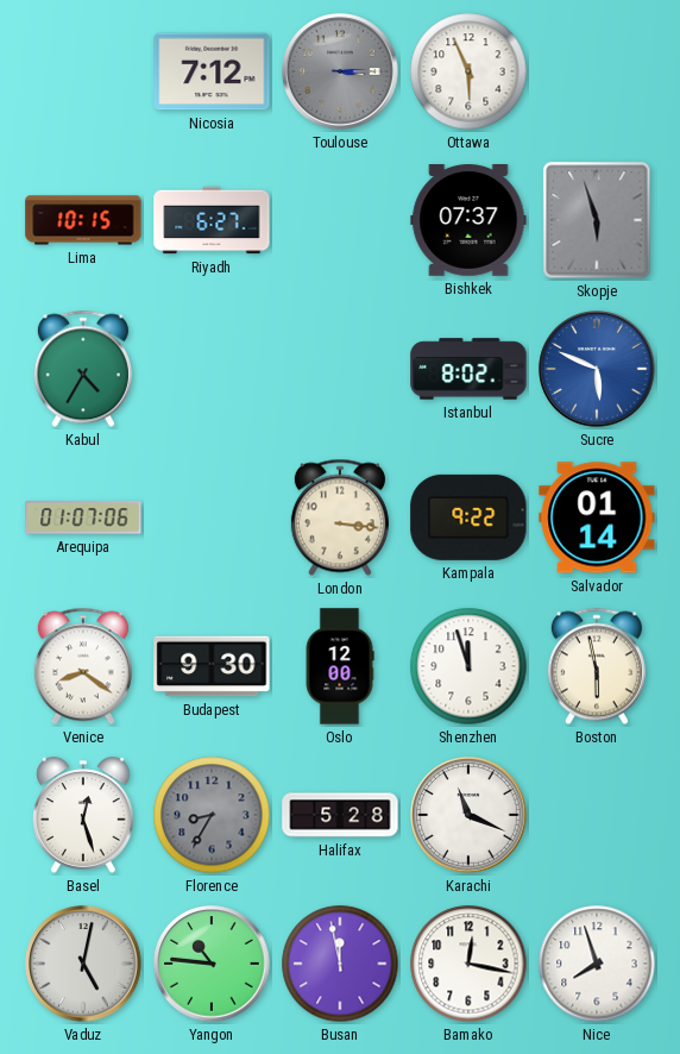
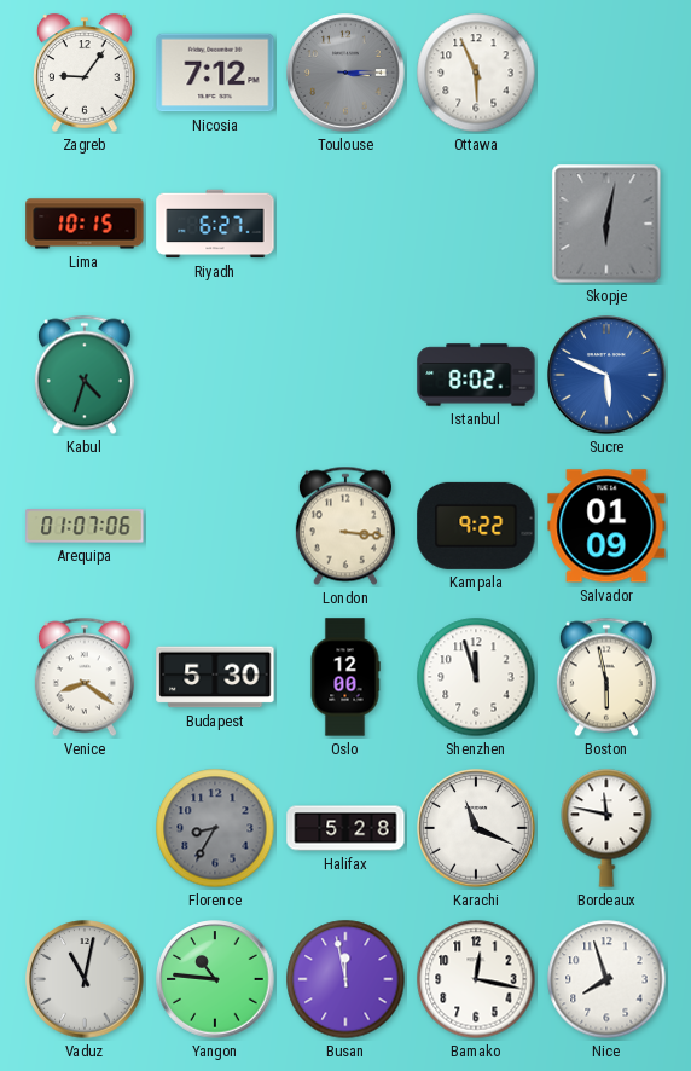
Zagreb: none -> 9:06 (85, 73)
Bishkek: 07:37 -> none (468, 221)
Skopje: 5:57 -> 6:02 (606, 224)
Kabul: 4:35 -> 4:33 (85, 375)
Salvador: 01:14 -> 01:09 (606, 526)
Budapest: 9:30 -> 5:30 (215, 677)
Basel: 12:27 -> none (83, 815)
Bordeaux: none -> 11:47 (606, 828)
Vaduz: 5:02 -> 11:02 (85, 979)
